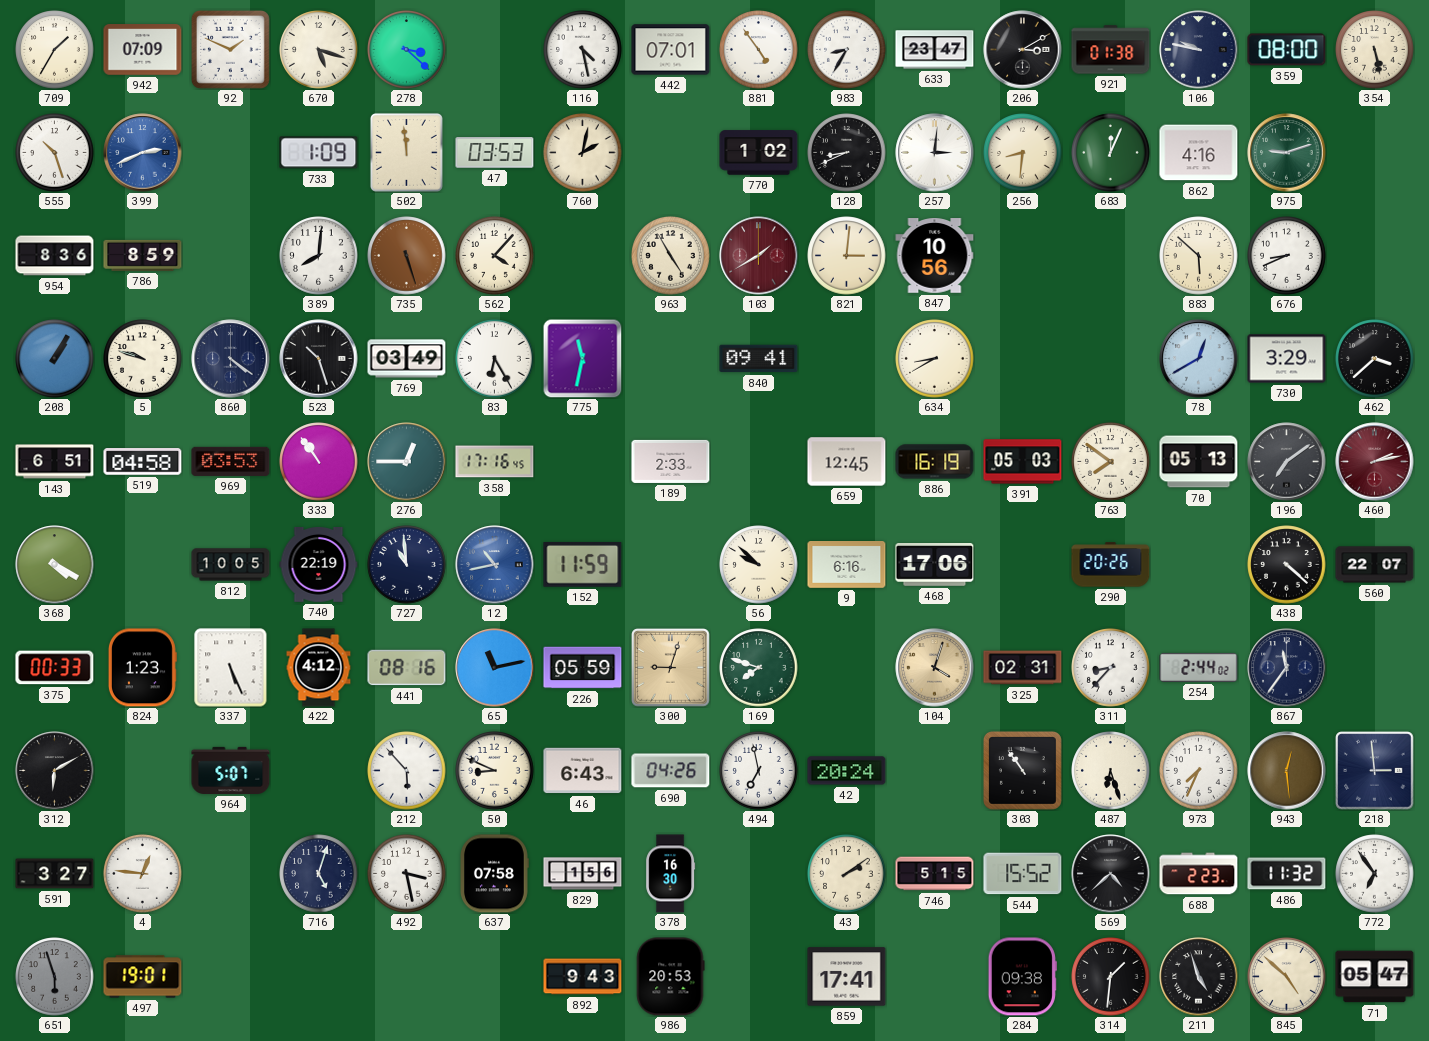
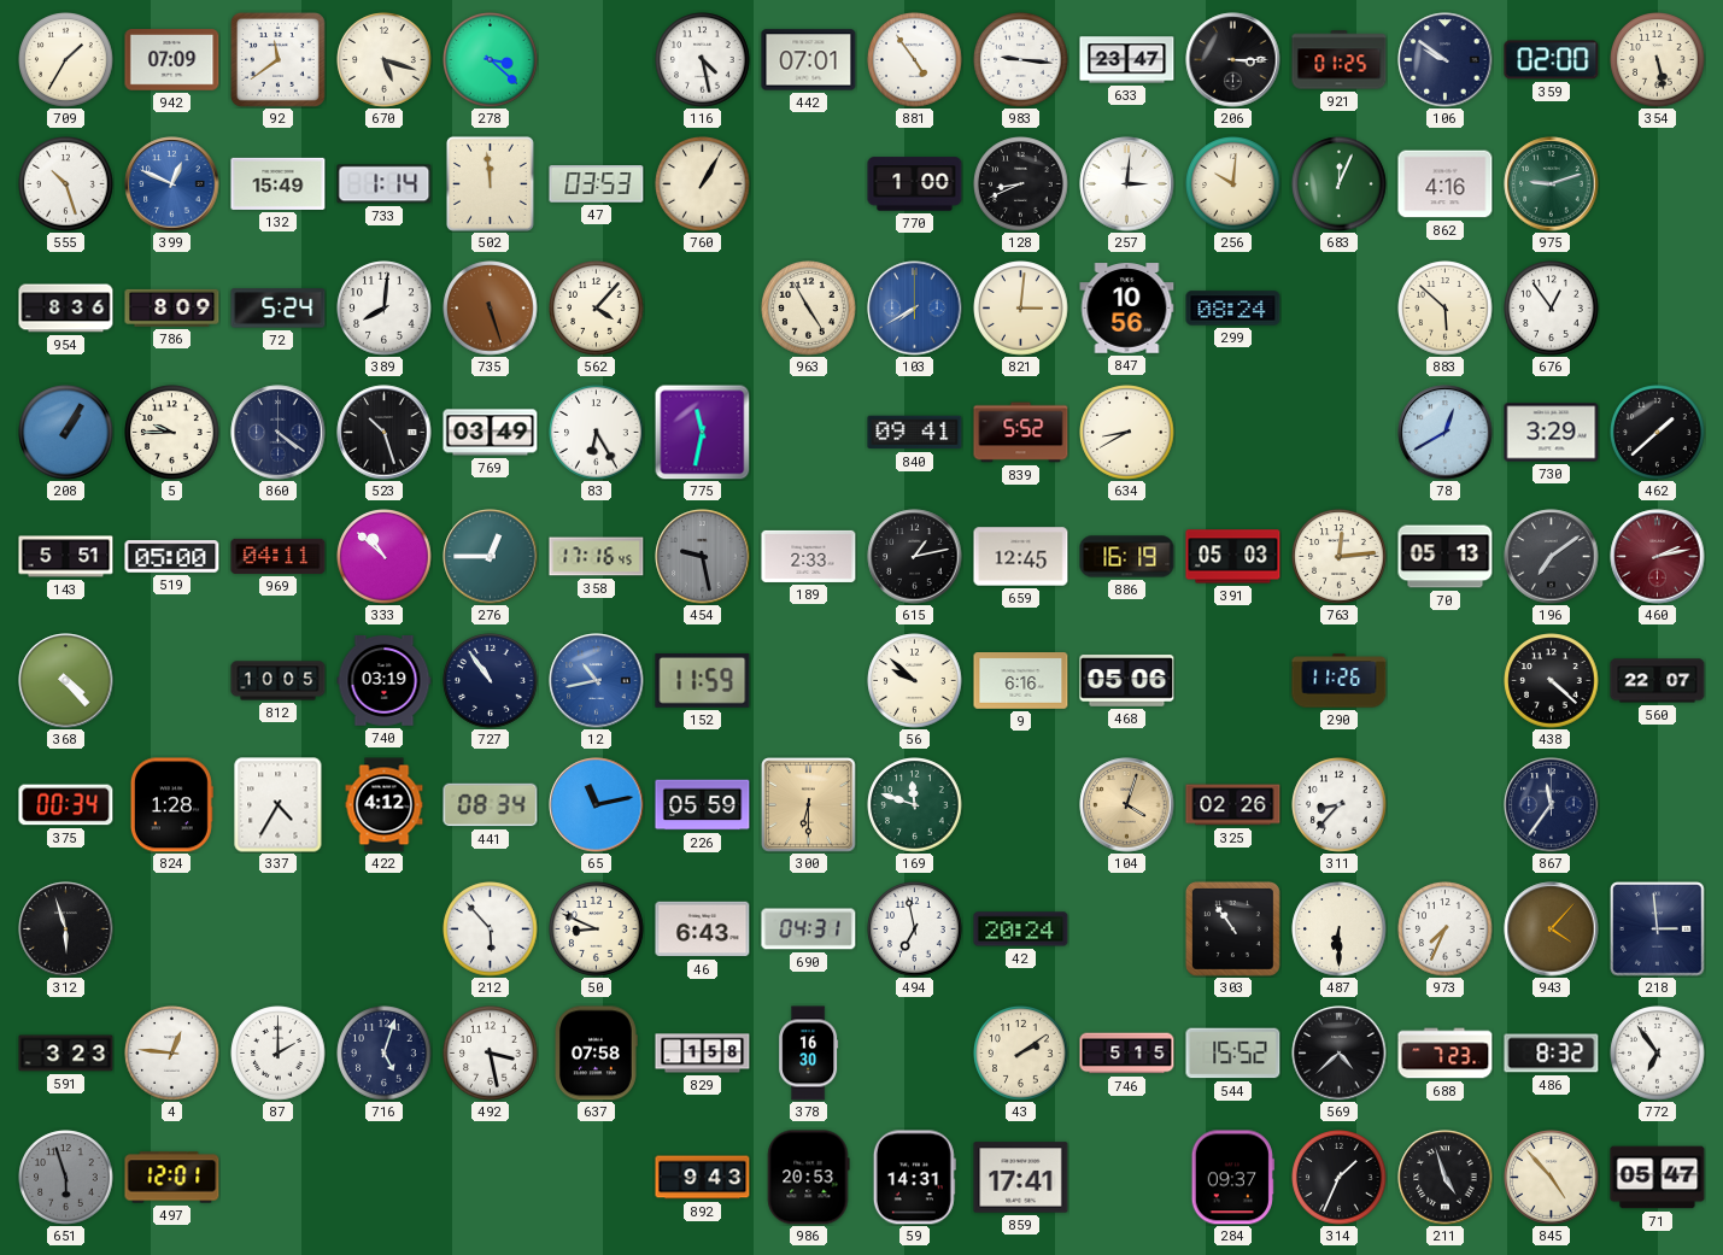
92: 1:49 -> 11:39 (277, 59)
983: 8:35 -> 9:16 (1021, 60)
206: 3:10 -> 3:15 (1233, 60)
921: 01:38 -> 01:25 (1340, 60)
106: 9:47 -> 9:51 (1446, 60)
359: 08:00 -> 02:00 (1552, 60)
399: 2:41 -> 12:49 (172, 184)
132: none -> 15:49 (279, 183)
733: 1:09 -> 1:14 (385, 184)
760: 2:02 -> 1:05 (703, 184)
770: 1:02 -> 1:00 (915, 184)
256: 8:31 -> 10:01 (1233, 184)
786: 8:59 -> 8:09 (172, 307)
72: none -> 5:24 (279, 309)
103: 1:40 -> 7:40 (915, 309)
103 dial: burgundy -> blue (915, 309)
299: none -> 08:24 (1233, 309)
676: 8:41 -> 12:54 (1552, 309)
5: 9:48 -> 9:45 (172, 433)
839: none -> 5:52 (1021, 433)
462: 3:38 -> 1:38 (1658, 433)
143: 6:51 -> 5:51 (66, 557)
519: 04:58 -> 05:00 (172, 557)
969: 03:53 -> 04:11 (279, 556)
333: 10:54 -> 10:52 (385, 557)
454: none -> 9:28 (703, 557)
615: none -> 1:13 (915, 557)
763: 7:51 -> 12:14 (1340, 557)
368: 4:20 -> 4:23 (66, 681)
740: 22:19 -> 03:19 (385, 681)
727: 10:59 -> 10:54 (491, 681)
468: 17:06 -> 05:06 (1127, 681)
290: 20:26 -> 11:26 (1340, 681)
375: 00:33 -> 00:34 (66, 805)
824: 1:23 -> 1:28 (171, 805)
337: 5:26 -> 4:35 (279, 805)
441: 08:16 -> 08:34 (491, 805)
300: 9:03 -> 6:30 (809, 805)
169: 7:48 -> 11:48 (915, 805)
325: 02:31 -> 02:26 (1233, 805)
254: 2:44 -> none (1199, 667)
312: 6:10 -> 5:57 (66, 929)
964: 5:07 -> none (231, 770)
690: 04:26 -> 04:31 (809, 929)
487: 6:27 -> 6:30 (1340, 929)
943: 12:29 -> 4:07 (1552, 929)
591: 3:27 -> 3:23 (66, 1054)
87: none -> 2:00 (279, 1054)
829: 1:56 -> 1:58 (703, 1054)
688: 2:23 -> 7:23 (1446, 1054)
486: 11:32 -> 8:32 (1552, 1054)
497: 19:01 -> 12:01 (172, 1178)
59: none -> 14:31 (914, 1178)
284: 09:38 -> 09:37 (1232, 1178)
314: 1:31 -> 1:34 (1340, 1178)
845: 4:52 -> 4:53 (1552, 1178)
